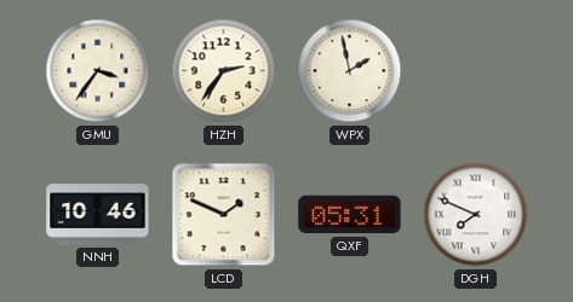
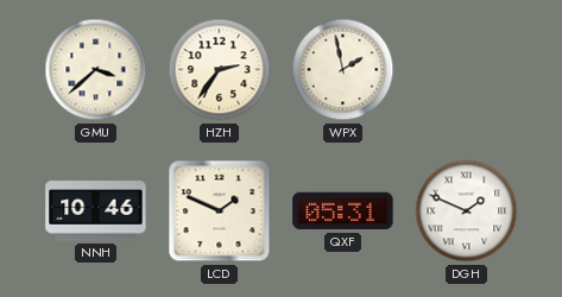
GMU: 3:36 -> 3:38 (96, 70)
DGH: 7:49 -> 1:49 (467, 211)
